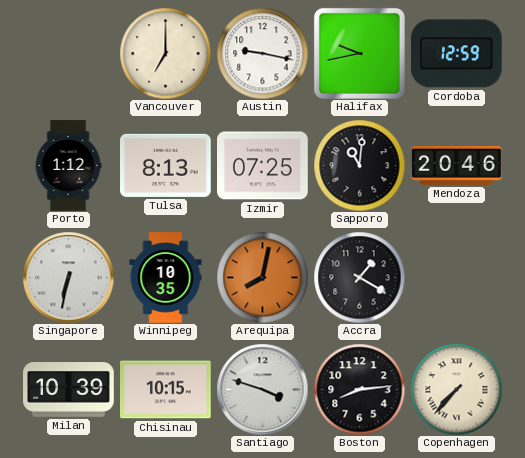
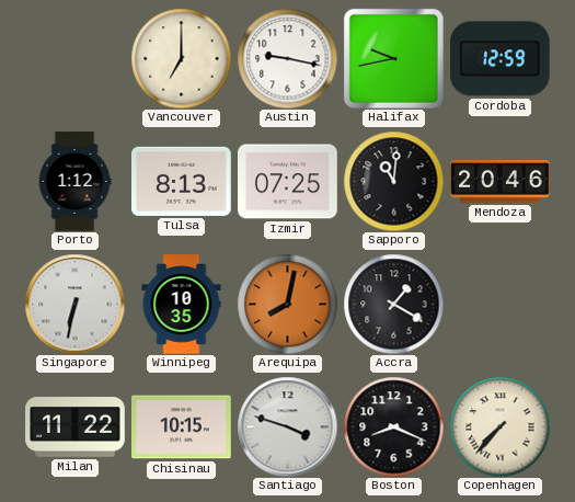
Milan: 10:39 -> 11:22 (76, 427)
Boston: 8:14 -> 8:19 (393, 426)
